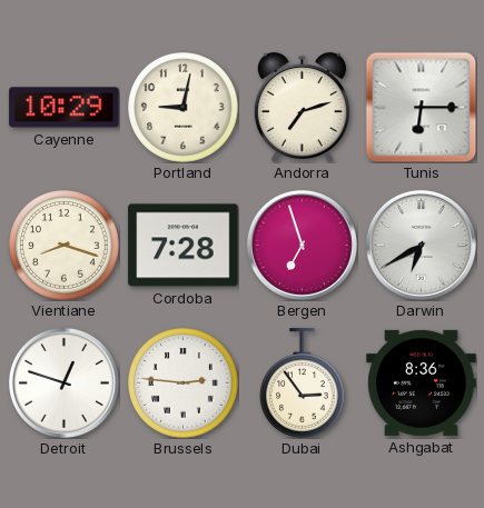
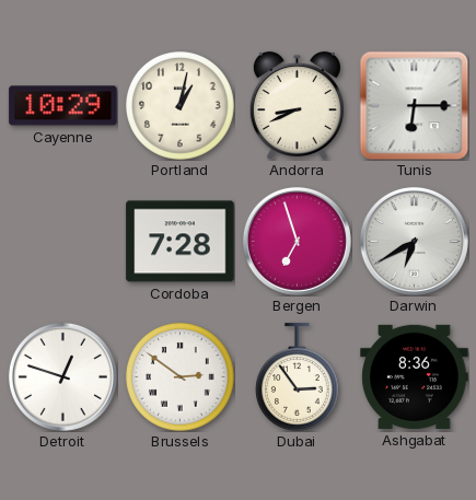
Portland: 9:02 -> 1:02 (181, 106)
Andorra: 7:12 -> 8:41 (297, 105)
Vientiane: 8:18 -> none (65, 246)
Brussels: 2:46 -> 2:51 (181, 377)
